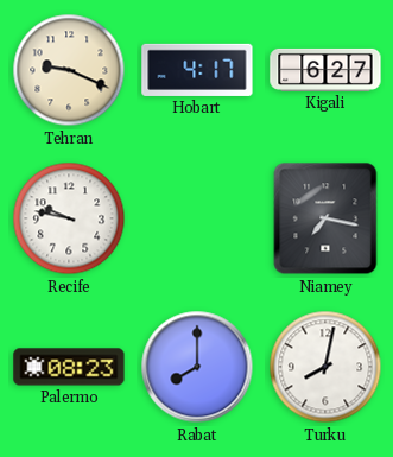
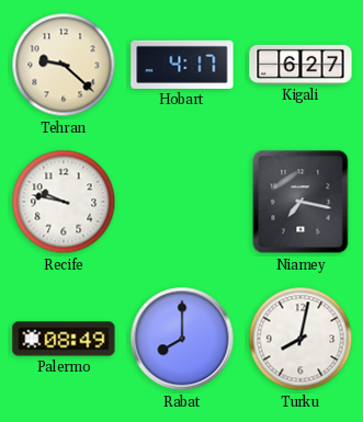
Tehran: 9:19 -> 9:22 (64, 65)
Palermo: 08:23 -> 08:49 (64, 339)
